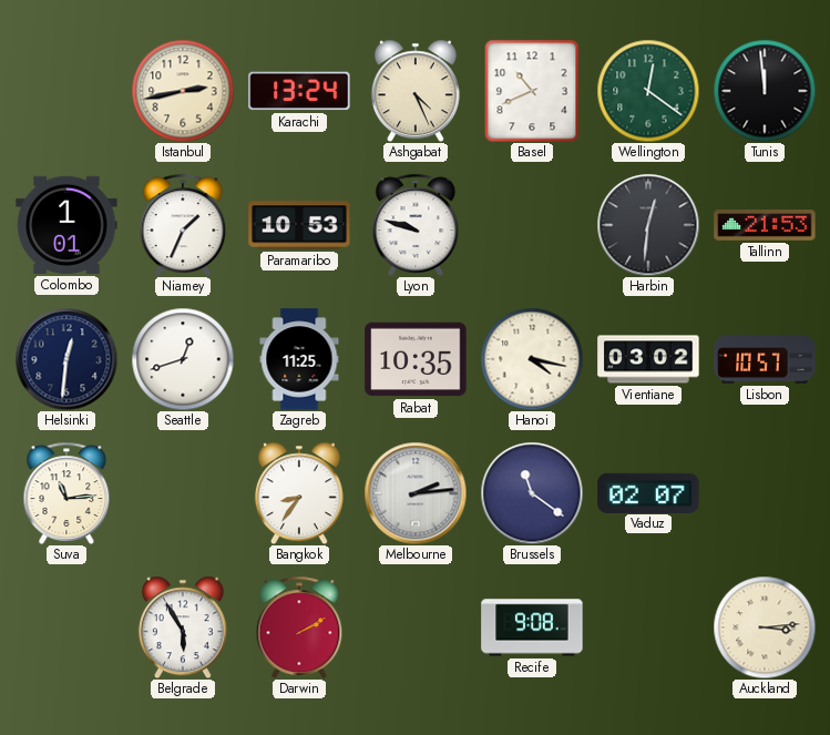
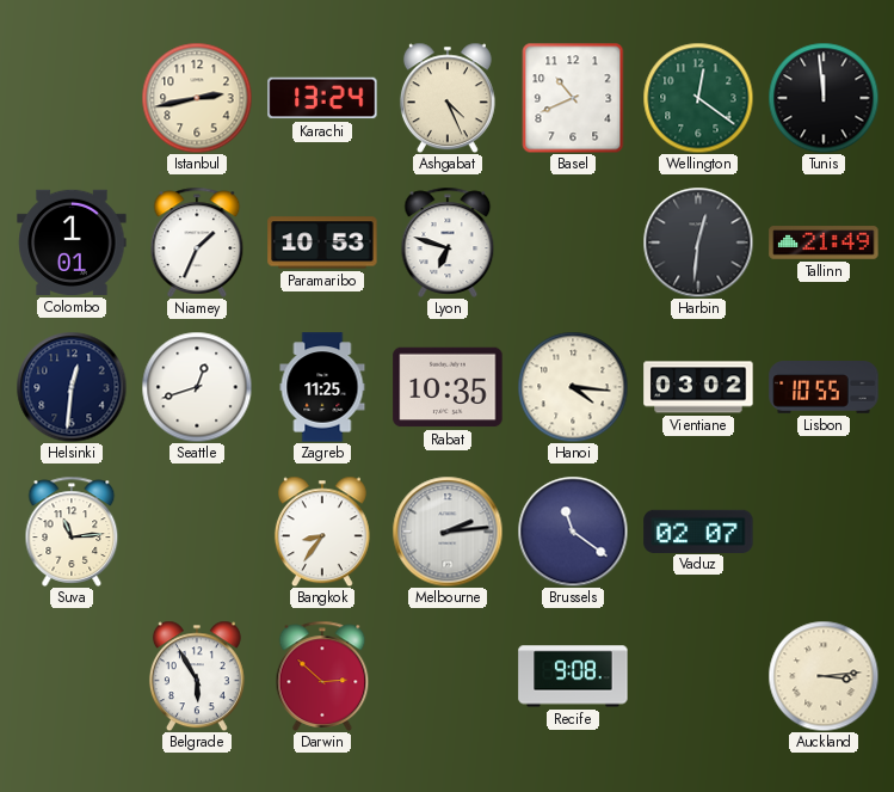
Lyon: 9:48 -> 6:48 (448, 242)
Tallinn: 21:53 -> 21:49 (824, 242)
Hanoi: 4:17 -> 4:16 (573, 387)
Lisbon: 10:57 -> 10:55 (824, 388)
Darwin: 2:10 -> 2:52 (322, 676)
